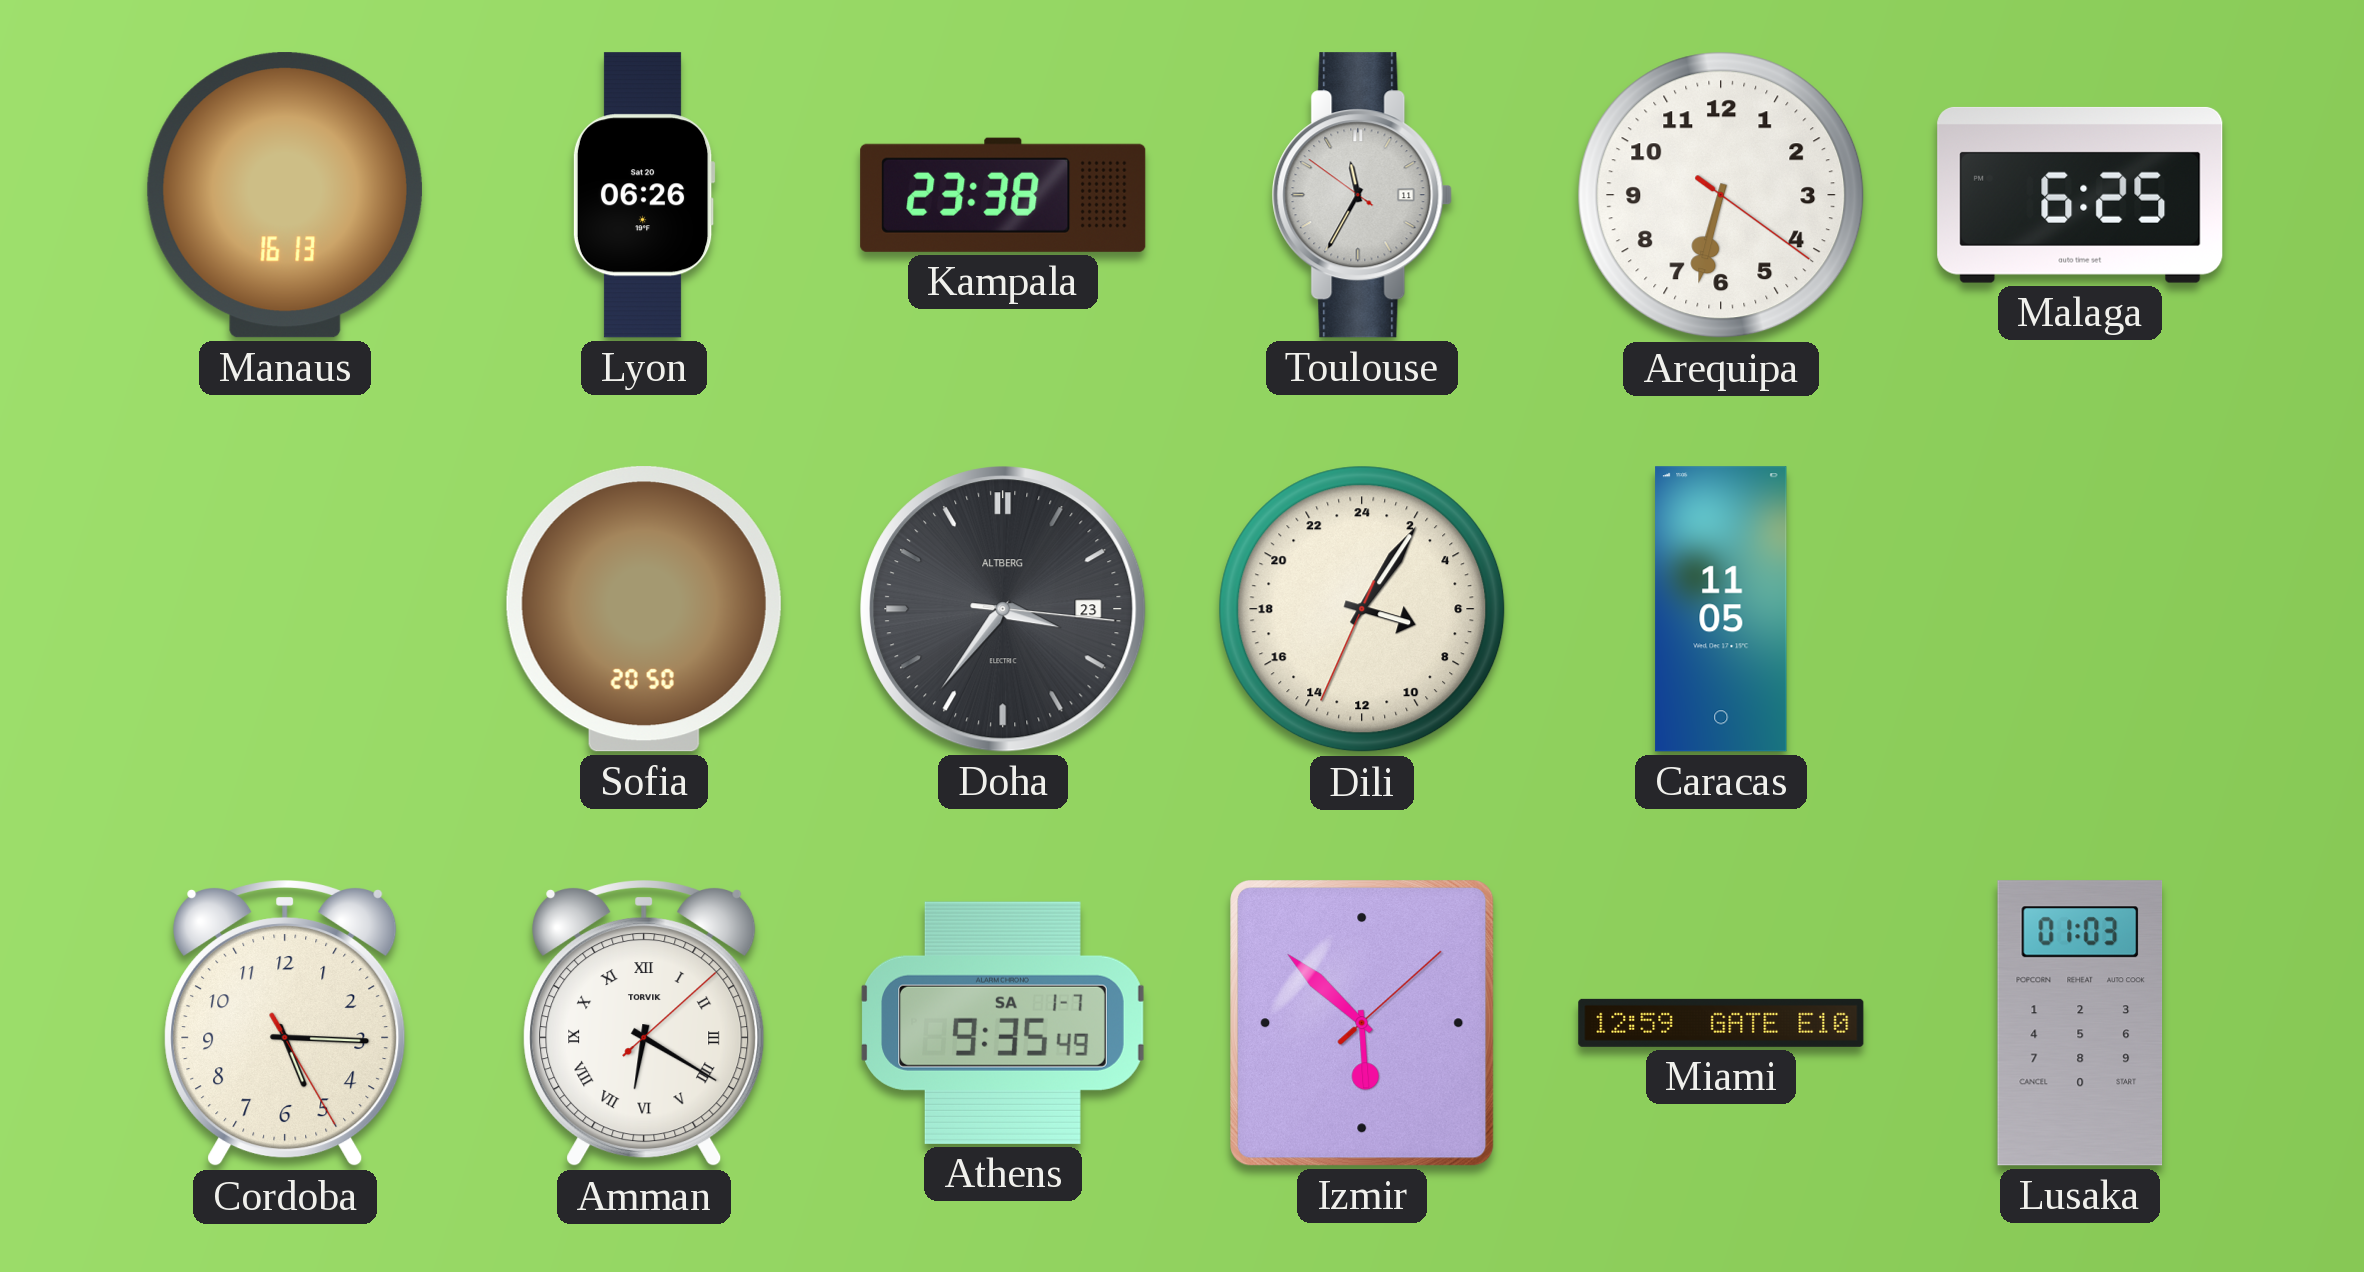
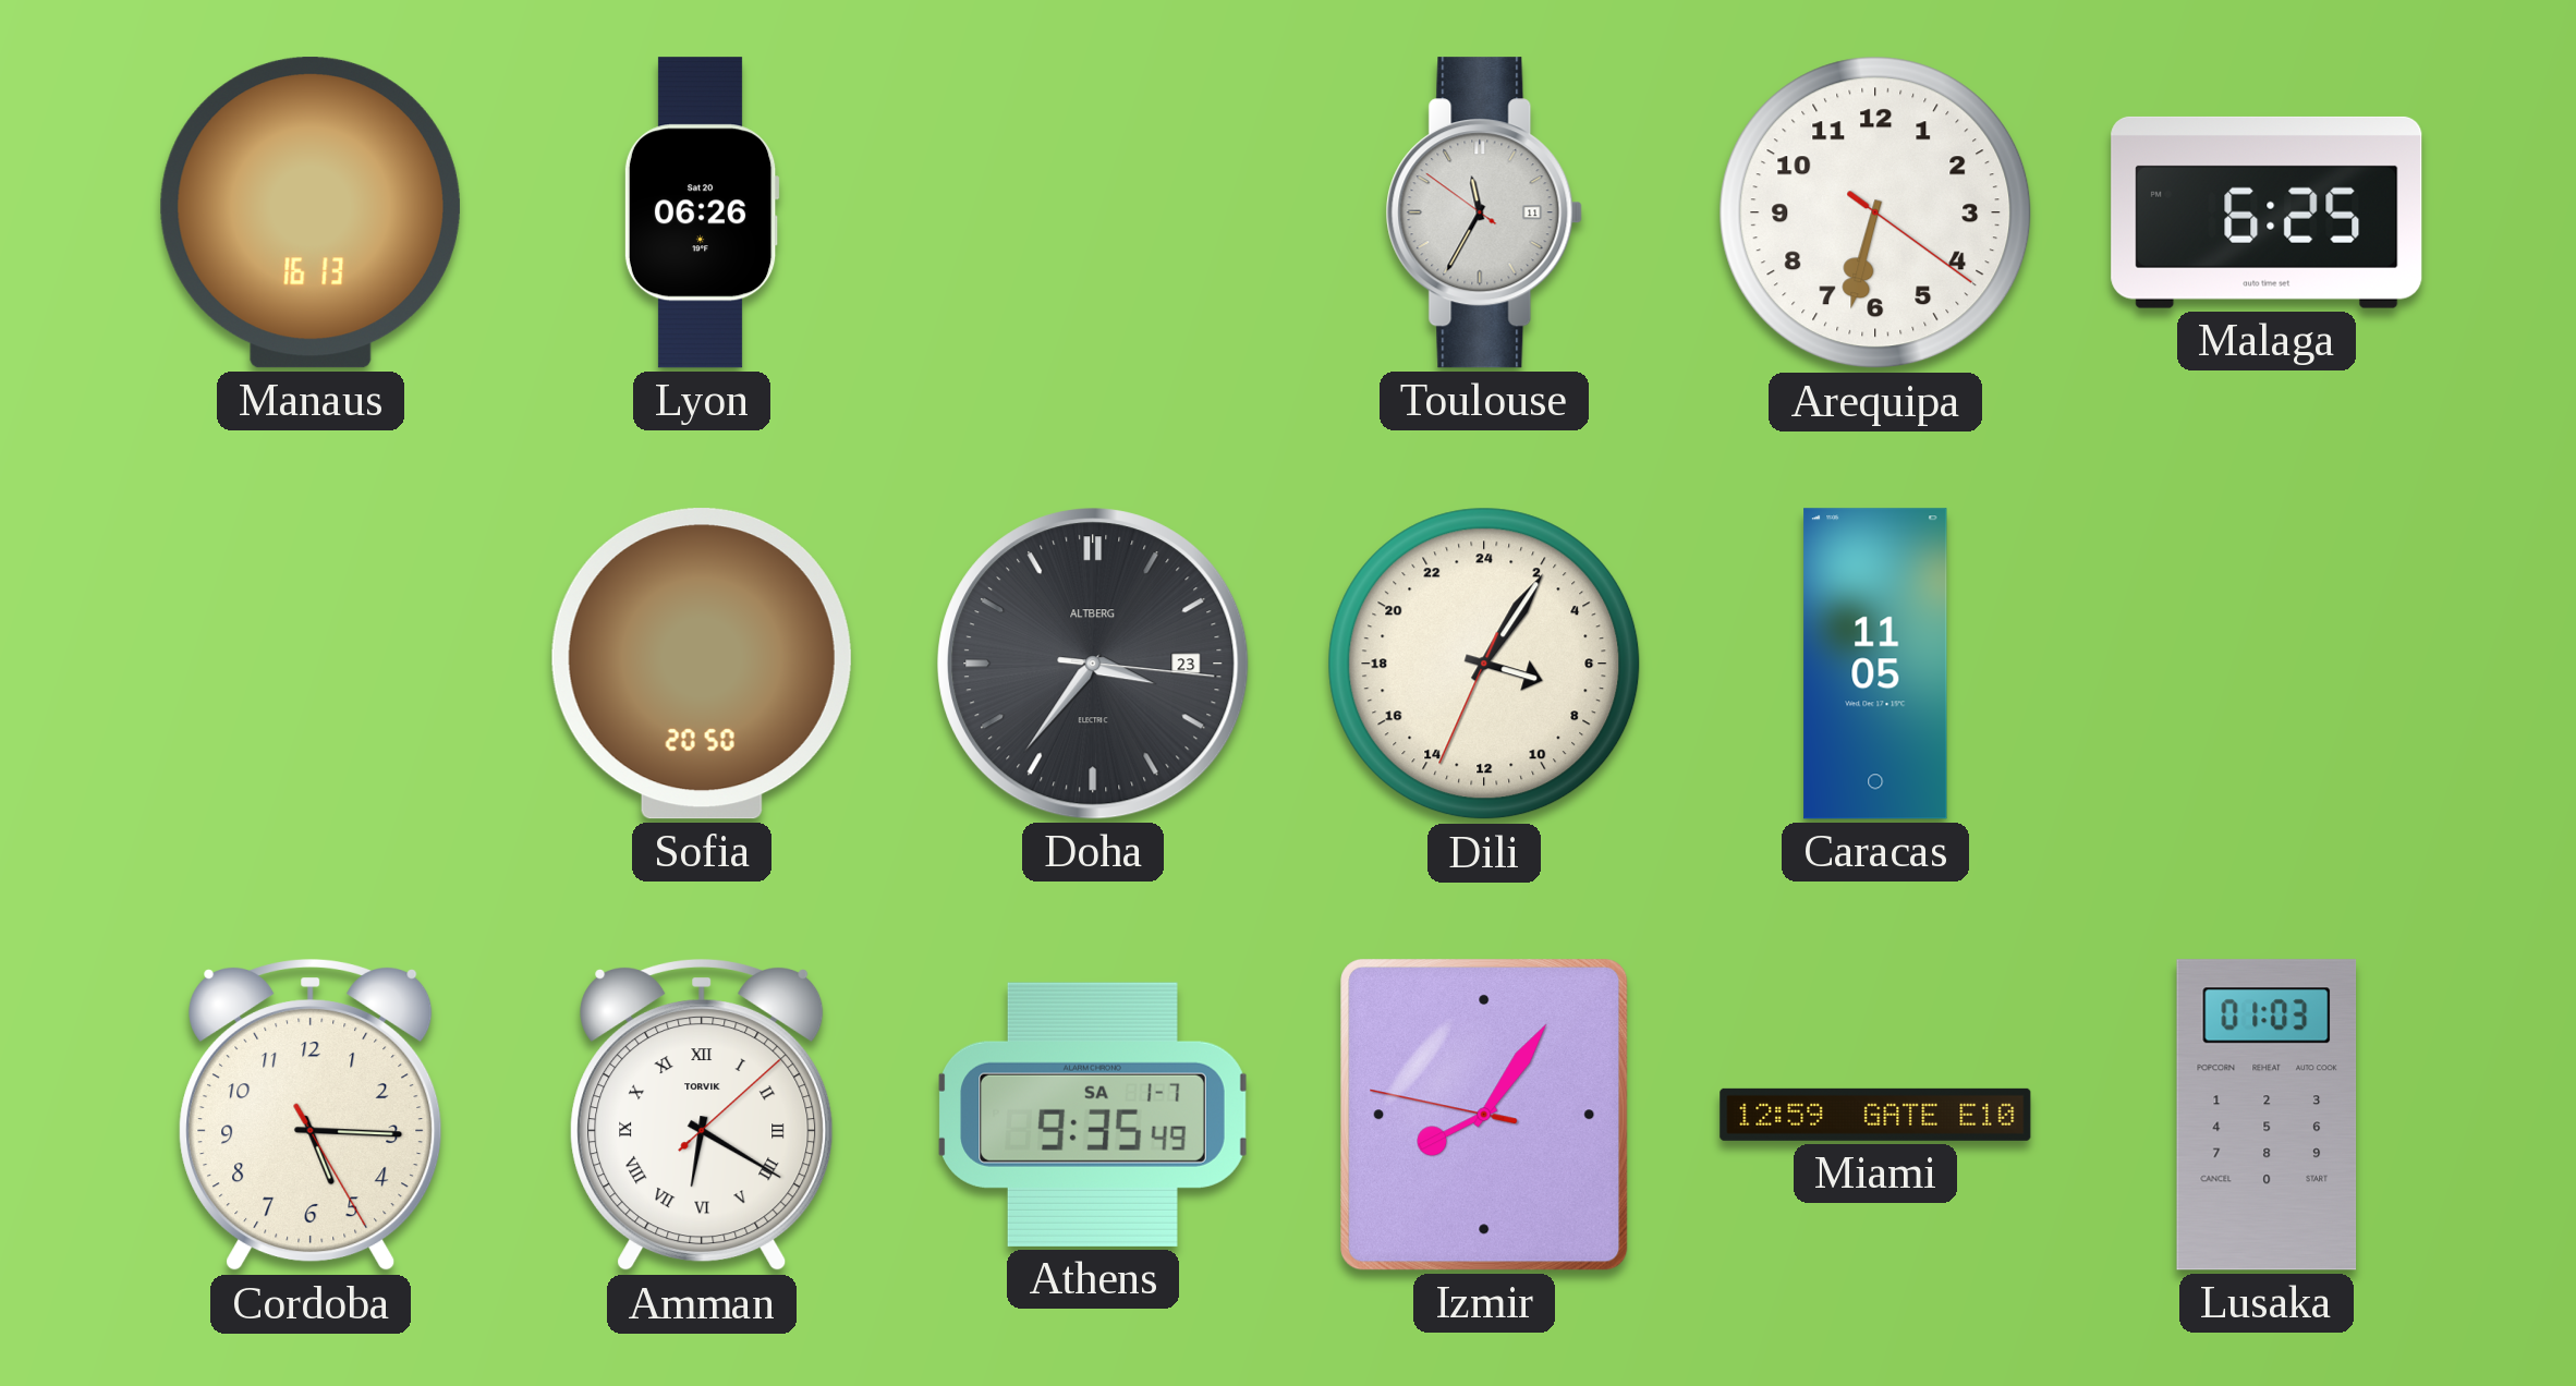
Kampala: 23:38 -> none (1003, 195)
Izmir: 5:52 -> 8:05 (1484, 1116)
